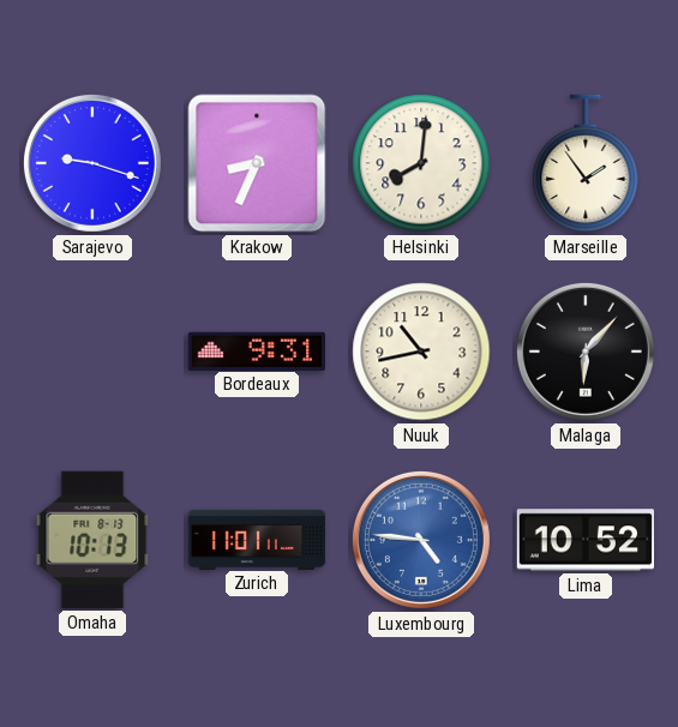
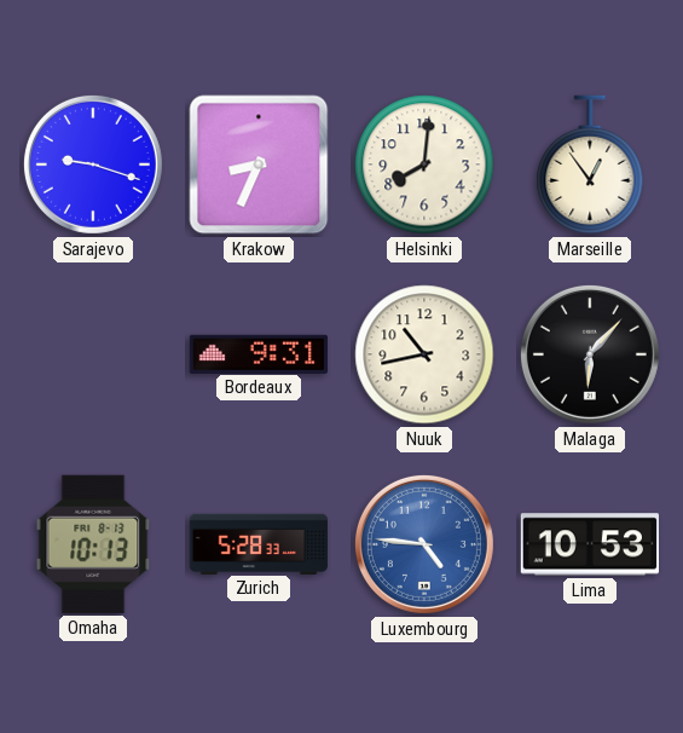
Marseille: 1:54 -> 12:54 (590, 165)
Zurich: 11:01 -> 5:28 (259, 543)
Lima: 10:52 -> 10:53 (589, 544)
